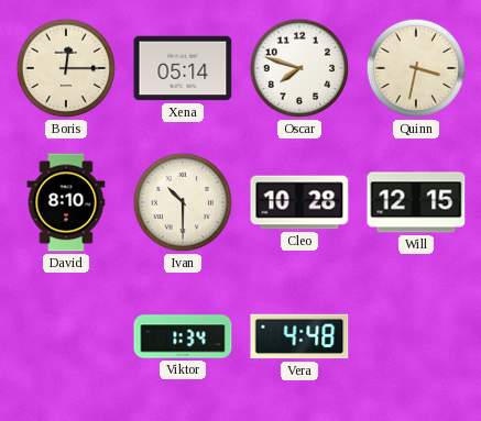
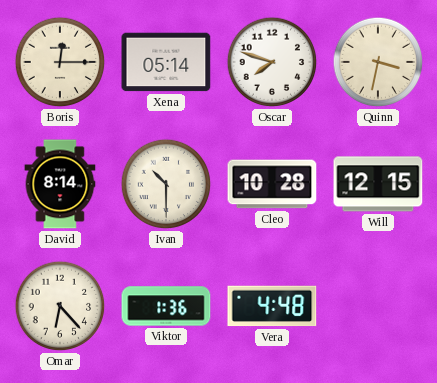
David: 8:10 -> 8:14 (60, 184)
Omar: none -> 6:23 (60, 306)
Viktor: 1:34 -> 1:36 (166, 306)
